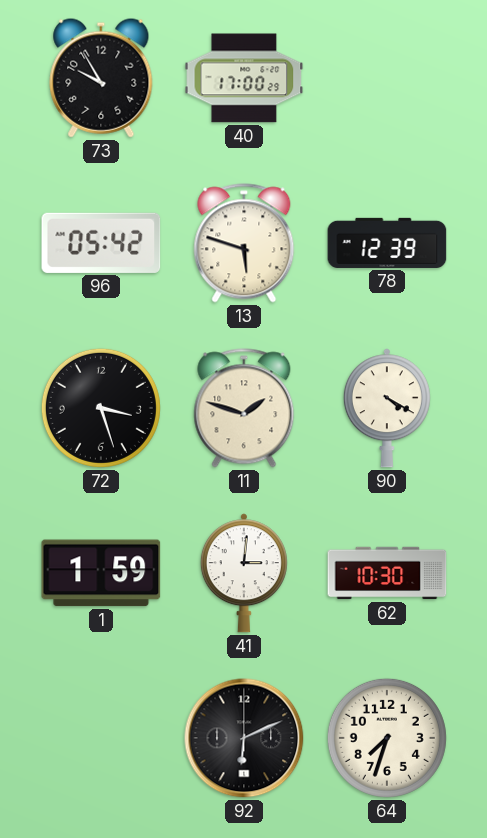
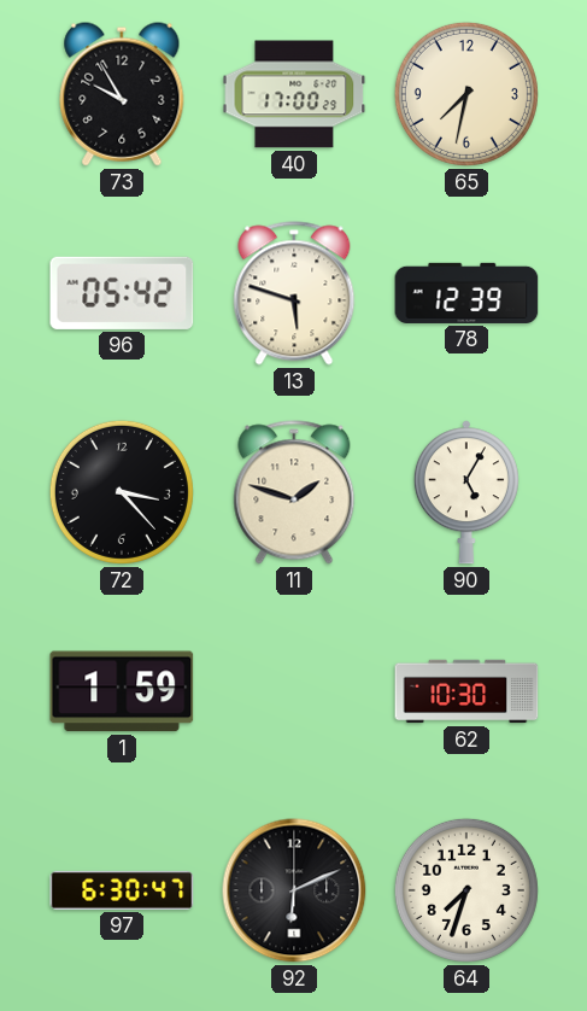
65: none -> 7:32 (466, 94)
72: 3:27 -> 3:23 (122, 492)
90: 4:20 -> 5:05 (466, 492)
41: 3:01 -> none (244, 573)
97: none -> 6:30 (122, 890)
